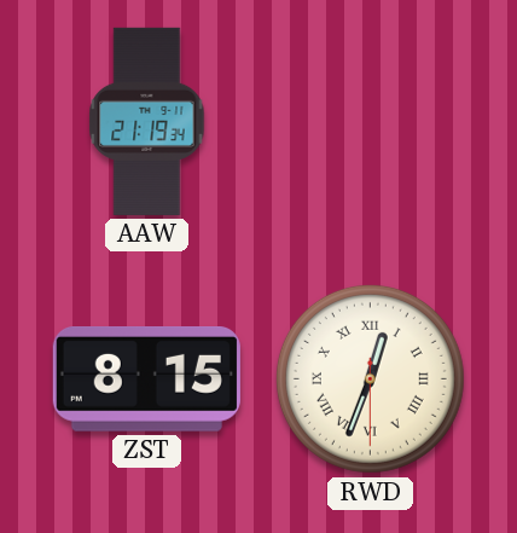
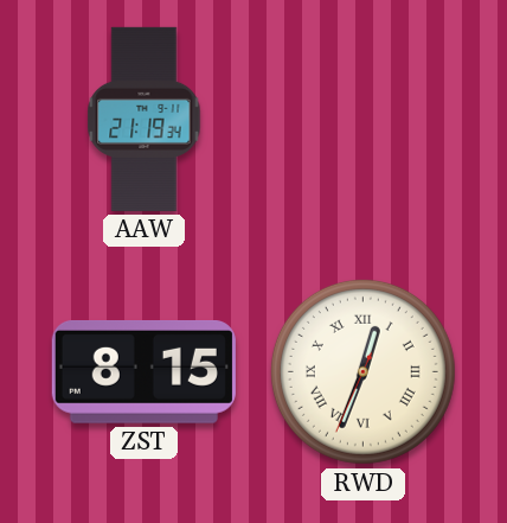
RWD: 12:33:30 -> 12:33:34 (362, 371)
